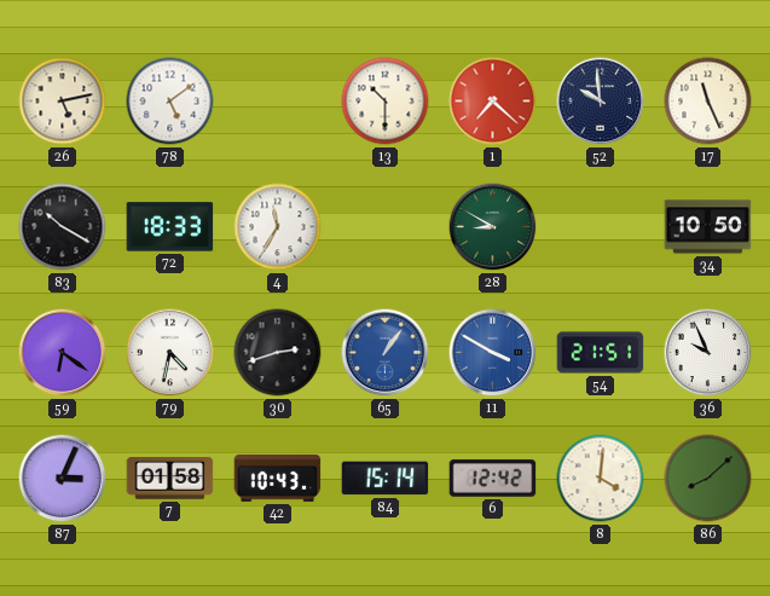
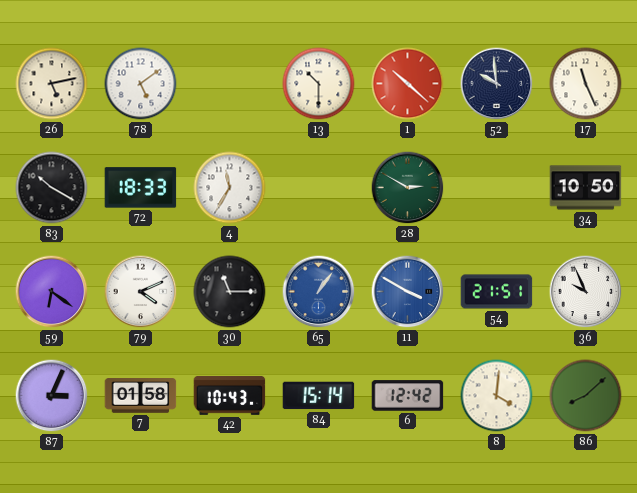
1: 7:22 -> 10:22 (408, 84)
28: 8:50 -> 2:50 (408, 188)
79: 4:32 -> 4:11 (141, 292)
30: 2:42 -> 11:15 (230, 292)
